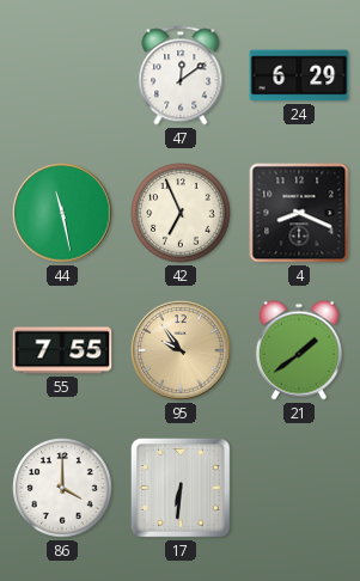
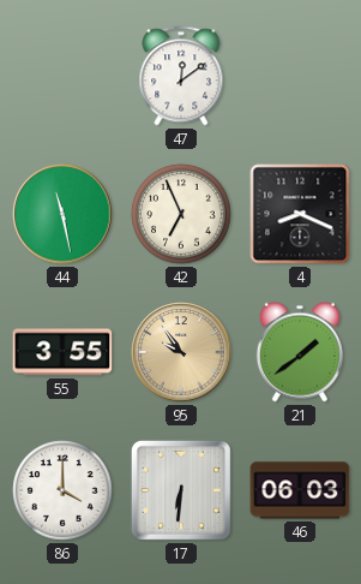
24: 6:29 -> none (299, 75)
55: 7:55 -> 3:55 (62, 352)
46: none -> 06:03 (300, 490)
